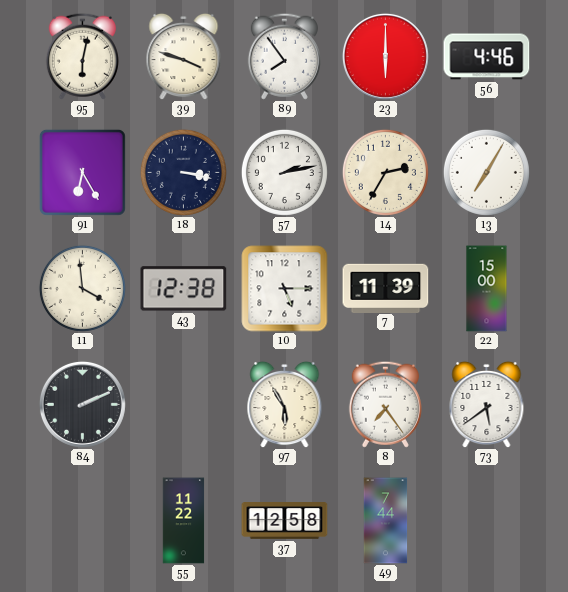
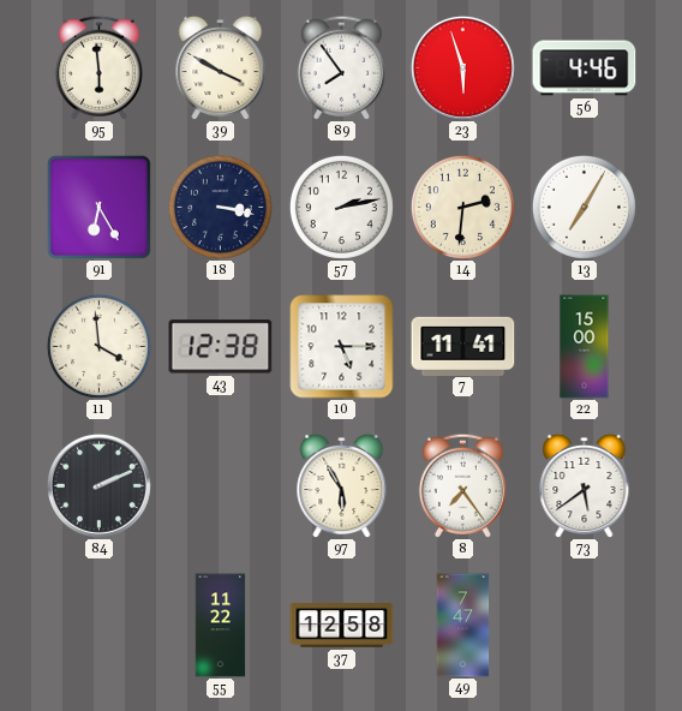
95: 6:02 -> 5:59 (98, 67)
39: 3:48 -> 3:50 (221, 67)
23: 6:00 -> 5:57 (462, 67)
14: 2:35 -> 2:31 (462, 207)
7: 11:39 -> 11:41 (463, 346)
49: 7:44 -> 7:47 (463, 626)
